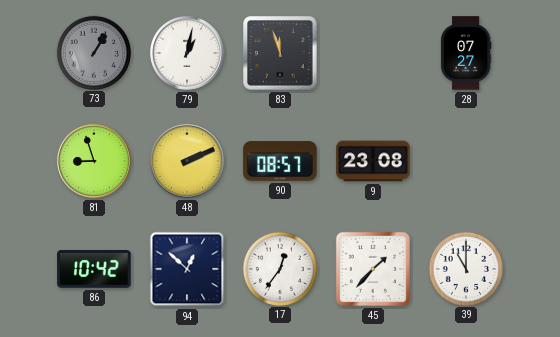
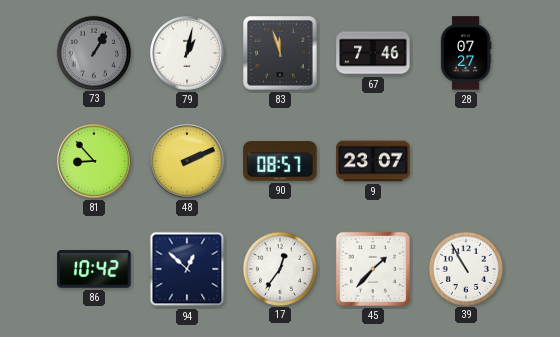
67: none -> 7:46 (373, 53)
81: 8:57 -> 8:53 (95, 162)
9: 23:08 -> 23:07 (373, 161)
39: 11:00 -> 10:55 (465, 268)
